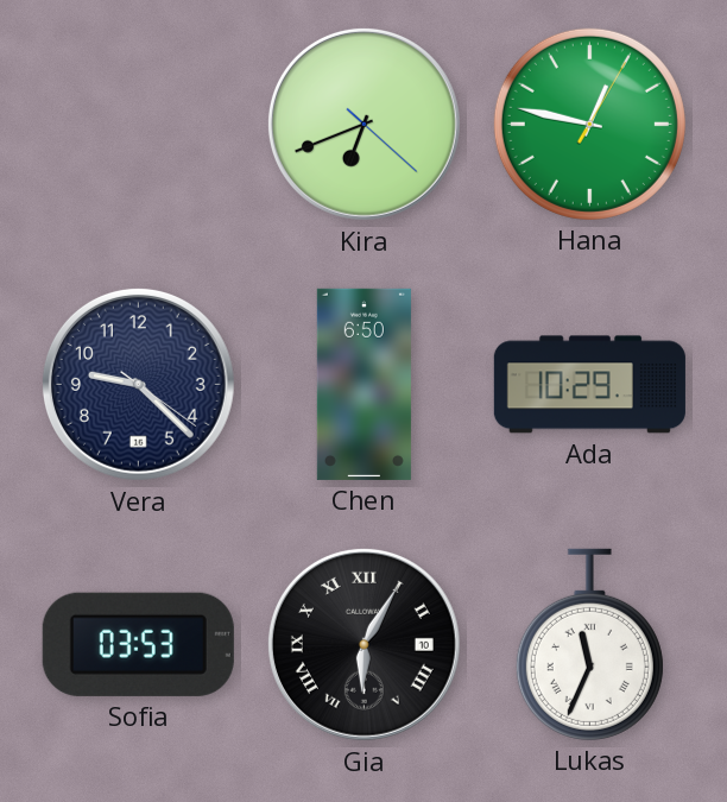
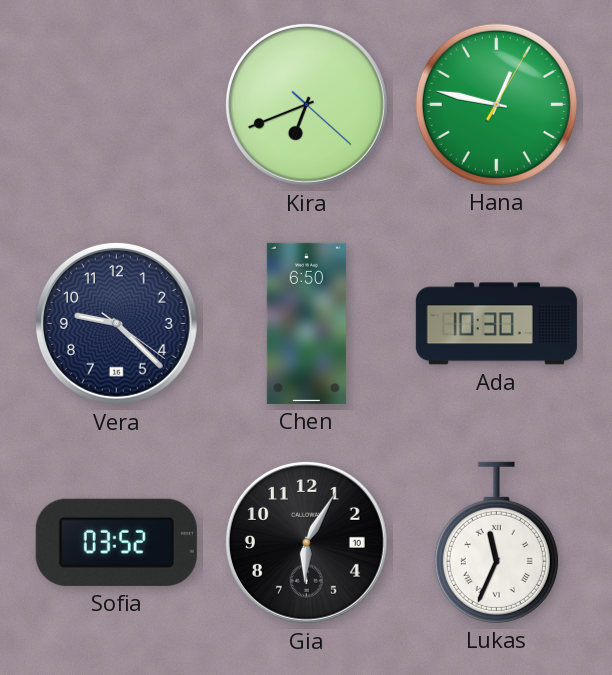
Ada: 10:29 -> 10:30 (496, 324)
Sofia: 03:53 -> 03:52 (116, 542)
Gia numerals: Roman -> Arabic (306, 542)
